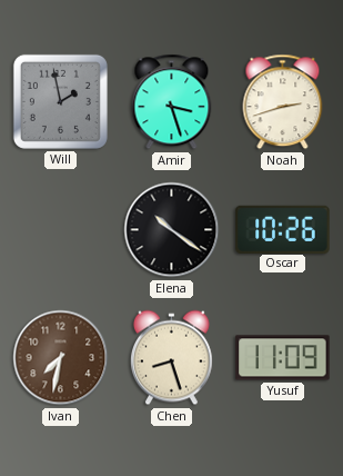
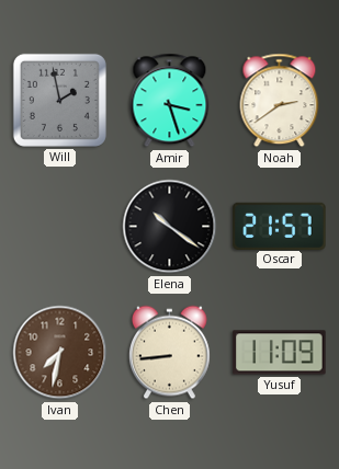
Noah: 2:42 -> 2:39 (280, 101)
Oscar: 10:26 -> 21:57 (280, 226)
Chen: 8:27 -> 8:44 (169, 353)
